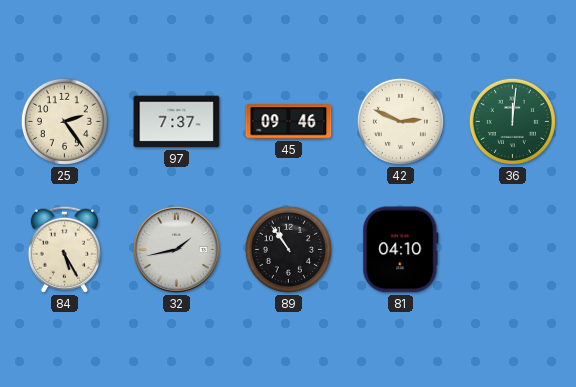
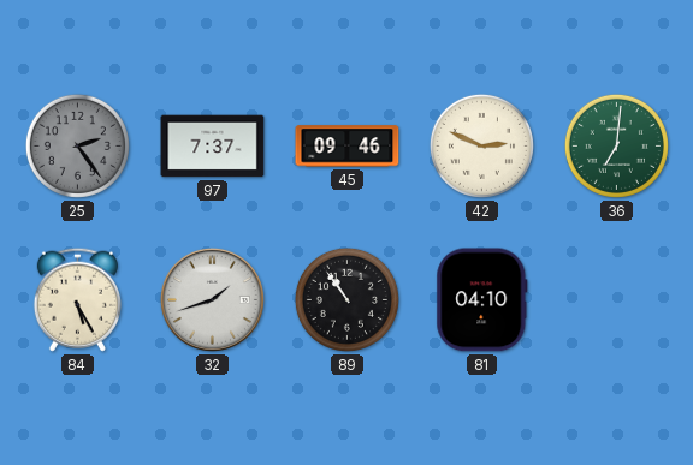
25 dial: cream -> grey (77, 145)
36: 12:01 -> 7:01 (616, 145)
32: 1:43 -> 1:42 (212, 299)
